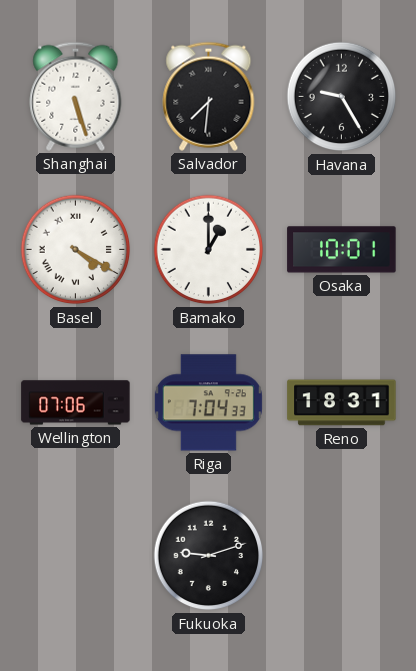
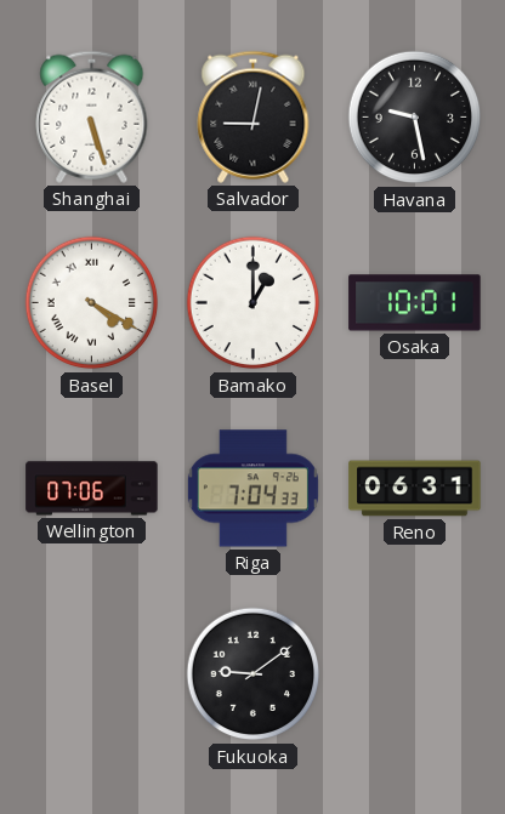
Salvador: 7:31 -> 9:02 (254, 116)
Havana: 9:25 -> 9:28 (415, 118)
Reno: 18:31 -> 06:31 (415, 489)
Fukuoka: 9:12 -> 9:09 (254, 674)
